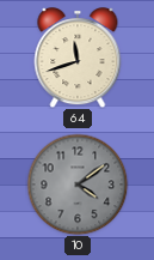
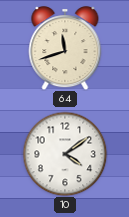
10 dial: grey -> white (65, 154)
